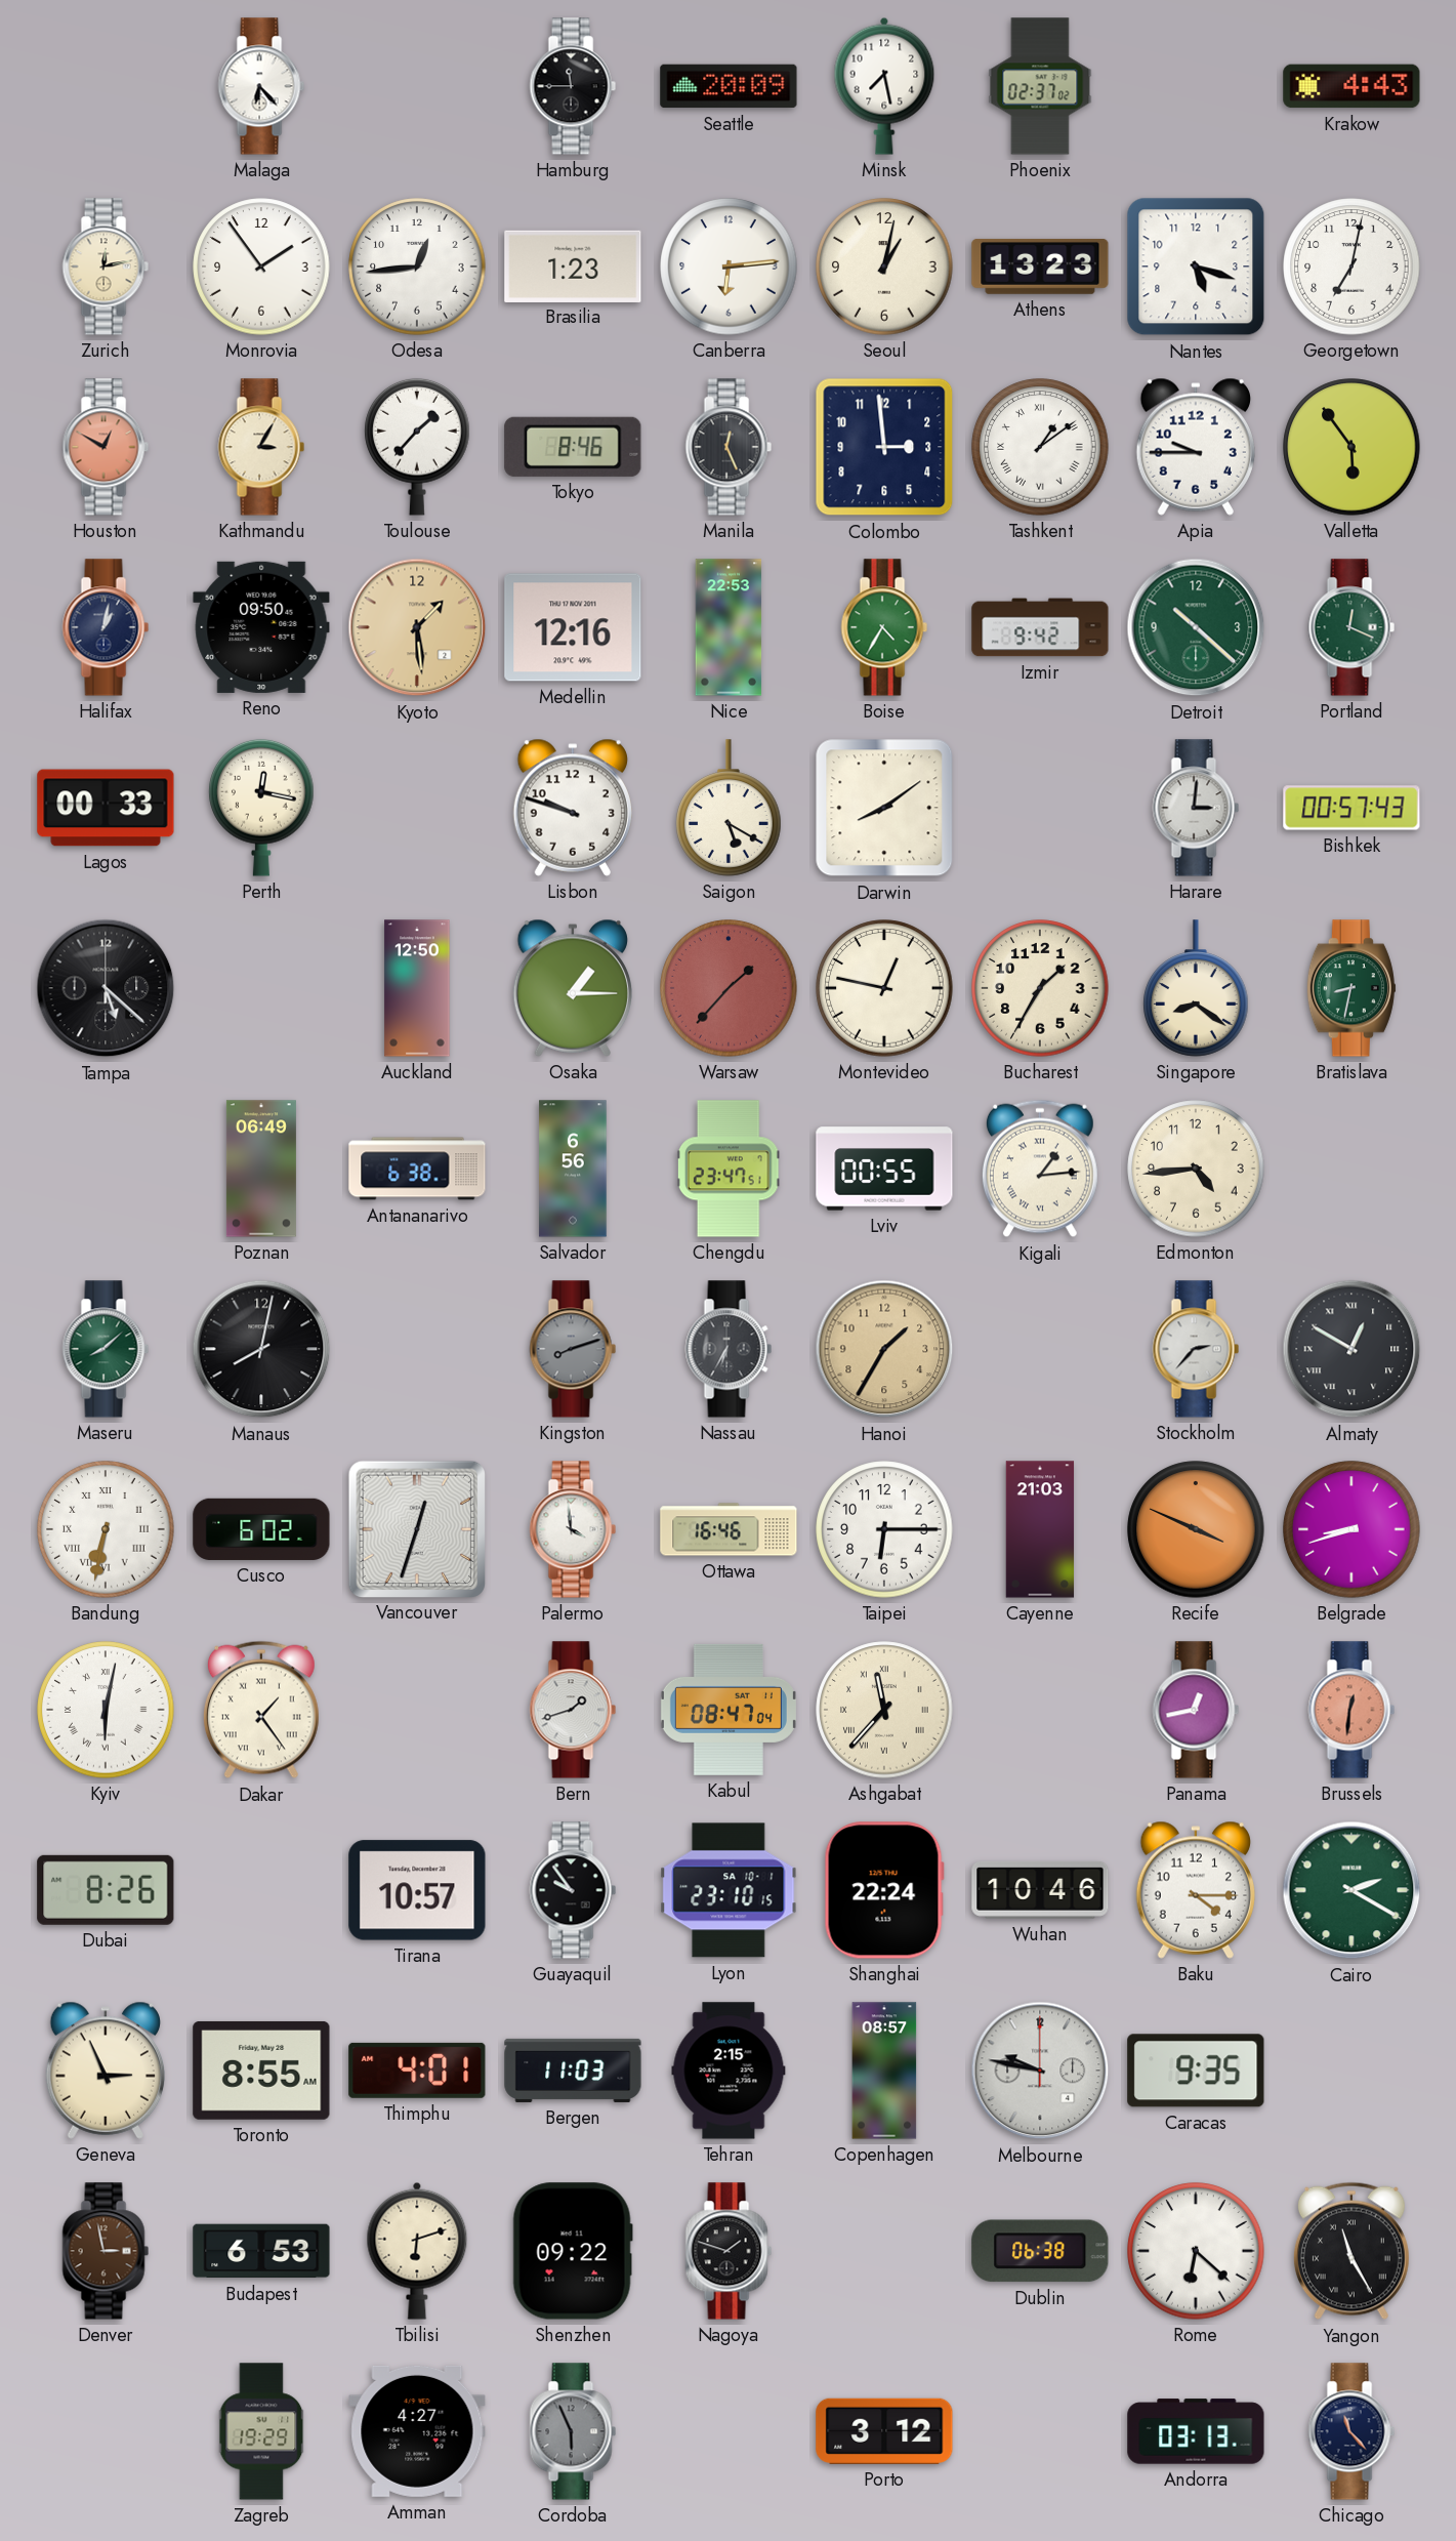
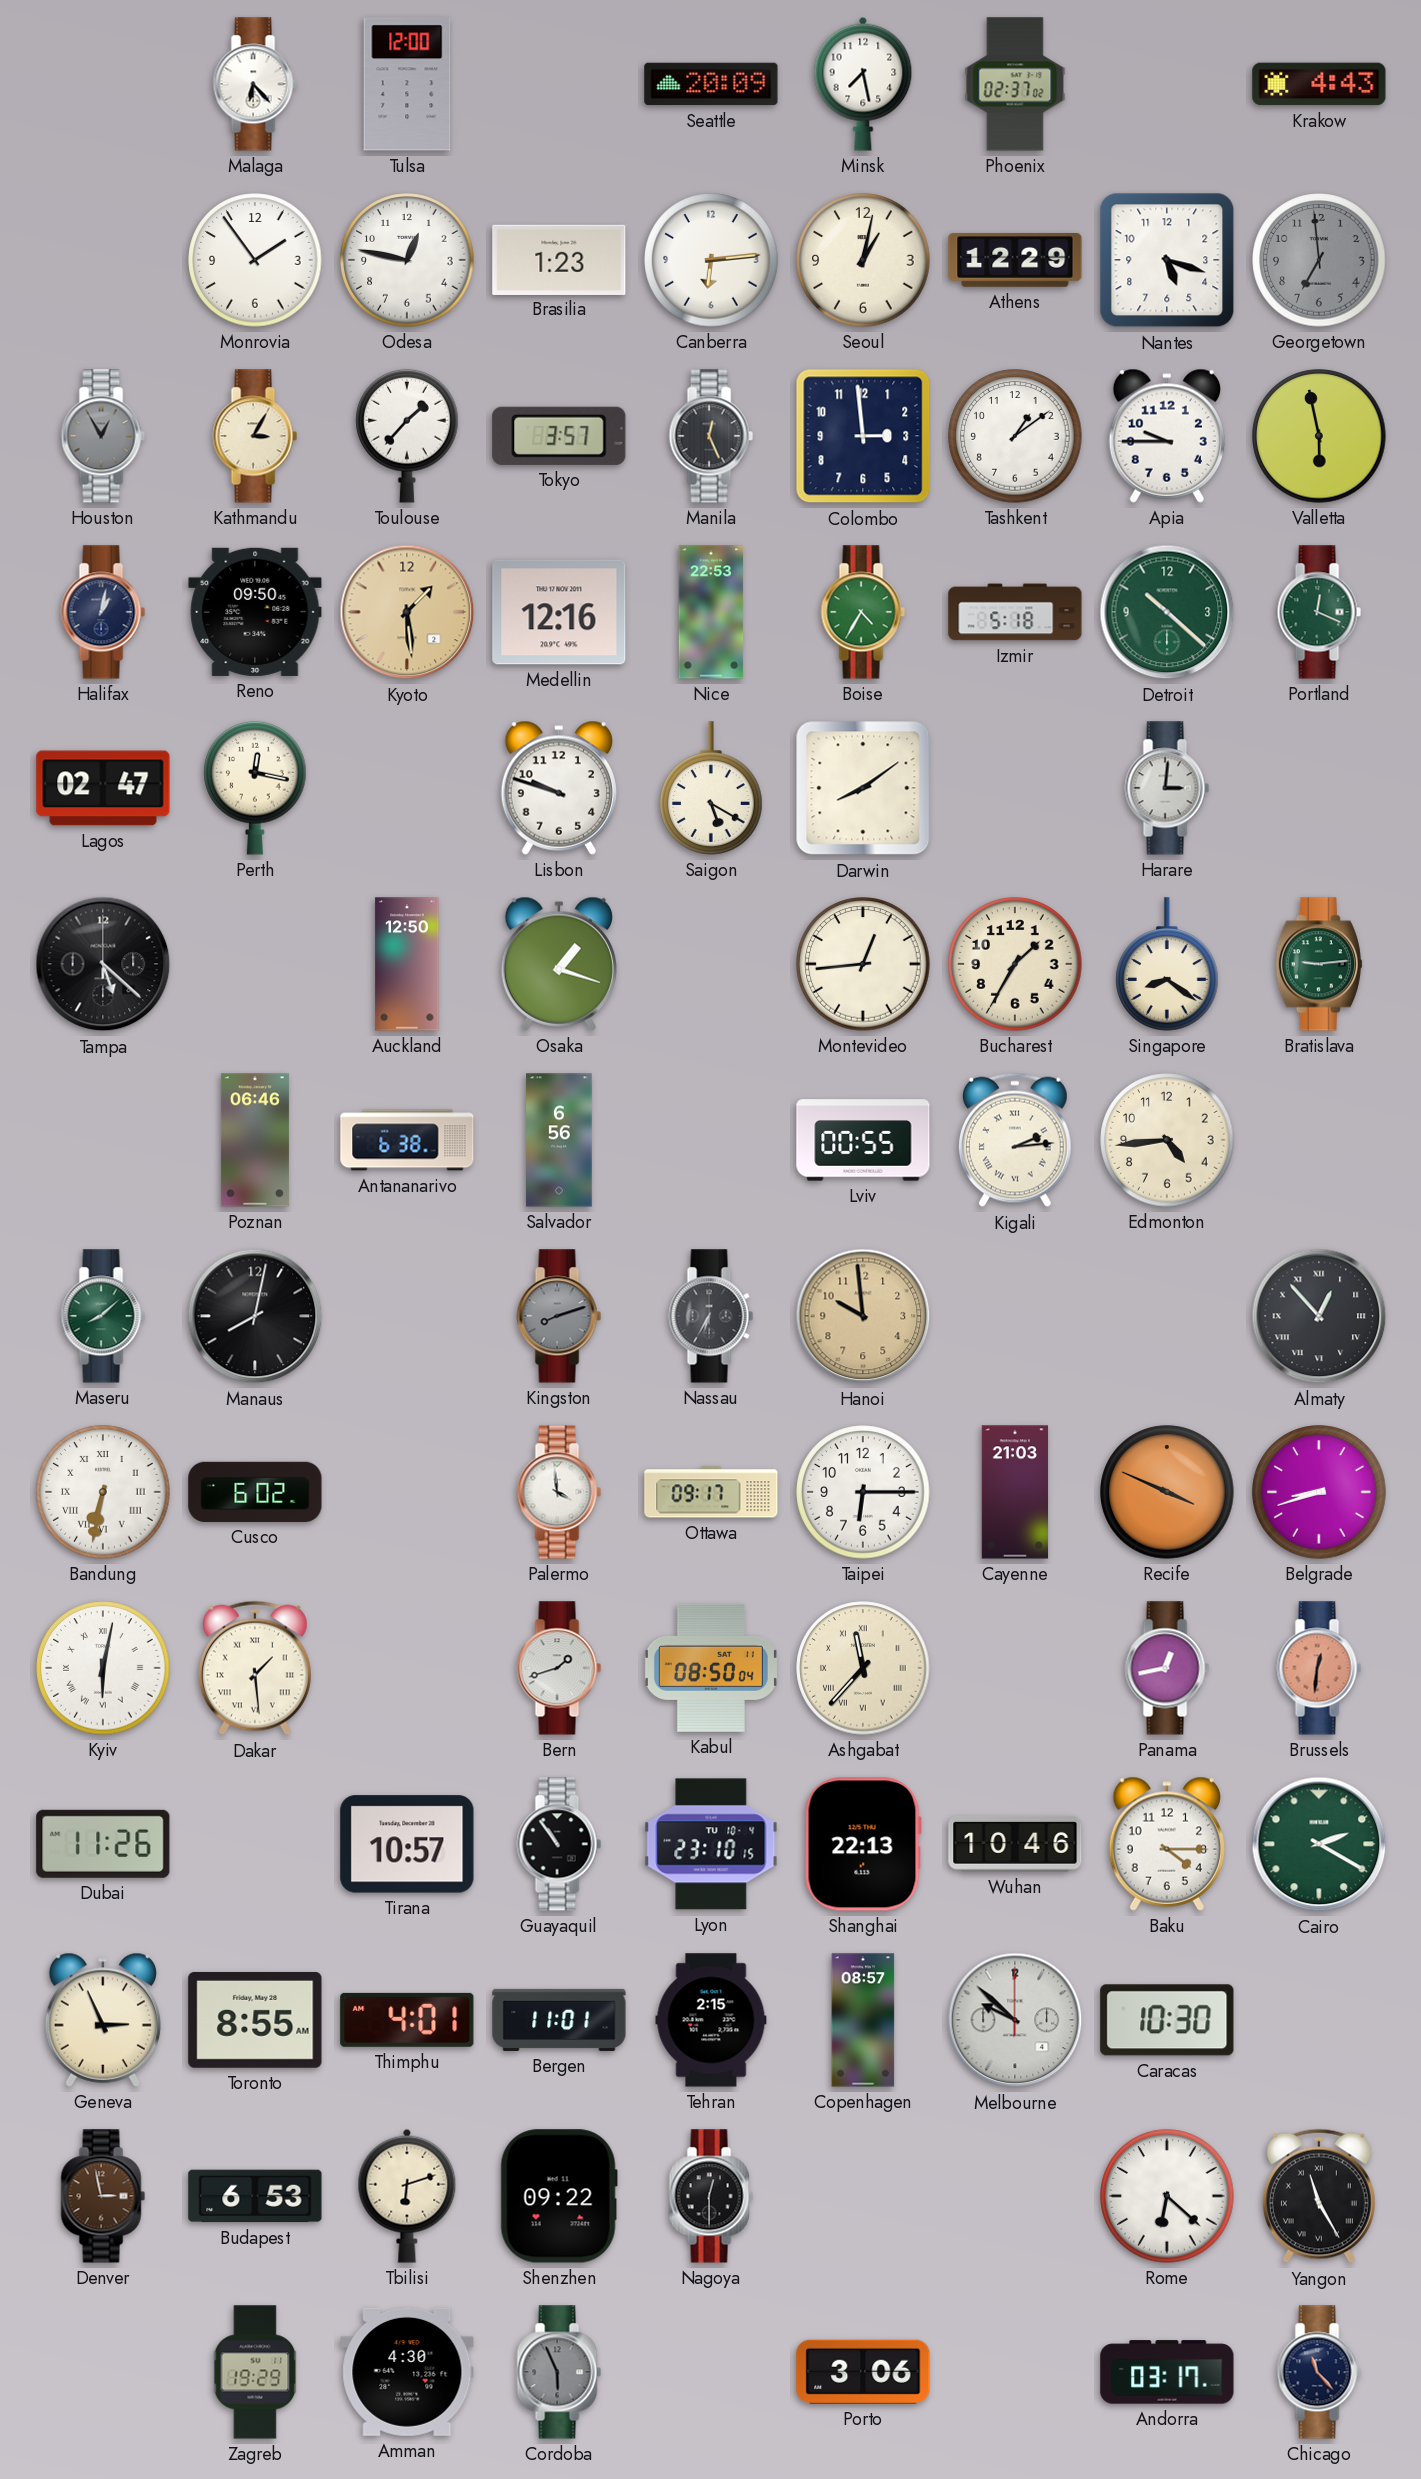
Tulsa: none -> 12:00 (407, 84)
Hamburg: 11:45 -> none (573, 86)
Zurich: 12:13 -> none (106, 267)
Odesa: 12:44 -> 12:47 (407, 260)
Athens: 13:23 -> 12:29 (1015, 260)
Georgetown: 7:02 -> 6:59 (1319, 260)
Georgetown dial: white -> grey (1319, 260)
Houston: 12:50 -> 12:55 (103, 436)
Houston dial: salmon -> grey (103, 436)
Tokyo: 8:46 -> 3:57 (559, 436)
Tashkent numerals: Roman -> Arabic (1015, 436)
Valletta: 5:54 -> 5:58 (1319, 436)
Izmir: 9:42 -> 5:18 (1015, 612)
Lagos: 00:33 -> 02:47 (103, 788)
Bishkek: 00:57 -> none (1351, 808)
Osaka: 1:15 -> 1:18 (558, 964)
Warsaw: 1:37 -> none (729, 988)
Montevideo: 12:47 -> 12:44 (863, 964)
Bratislava: 8:32 -> 9:14 (1319, 964)
Poznan: 06:49 -> 06:46 (255, 1140)
Chengdu: 23:47 -> none (729, 1169)
Kigali: 1:14 -> 2:14 (1015, 1140)
Hanoi: 1:35 -> 9:59 (863, 1316)
Stockholm: 2:37 -> none (1196, 1349)
Almaty: 12:50 -> 12:53 (1319, 1316)
Vancouver: 12:33 -> none (416, 1528)
Ottawa: 16:46 -> 09:17 (711, 1492)
Dakar: 1:24 -> 1:29 (255, 1668)
Kabul: 08:47 -> 08:50 (711, 1668)
Dubai: 8:26 -> 11:26 (103, 1844)
Guayaquil: 9:54 -> 10:54 (559, 1844)
Lyon date: SA 10-1 -> TU 10-4 (711, 1844)
Shanghai: 22:24 -> 22:13 (863, 1844)
Bergen: 11:03 -> 11:01 (559, 2020)
Melbourne: 9:47 -> 9:52 (1015, 2020)
Caracas: 9:35 -> 10:30 (1167, 2020)
Nagoya: 1:48 -> 12:30 (711, 2196)
Dublin: 06:38 -> none (1040, 2251)
Amman: 4:27 -> 4:30 (407, 2372)
Porto: 3:12 -> 3:06 (863, 2372)
Andorra: 03:13 -> 03:17 (1167, 2372)
